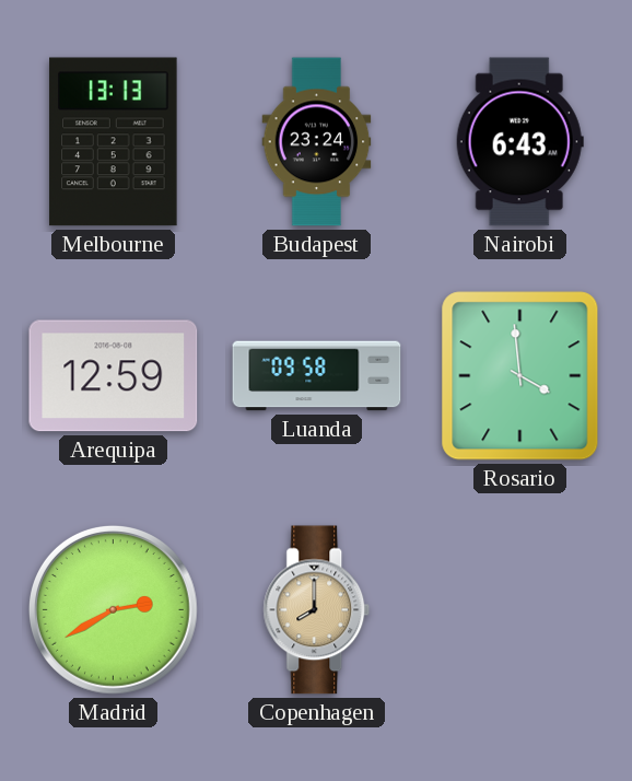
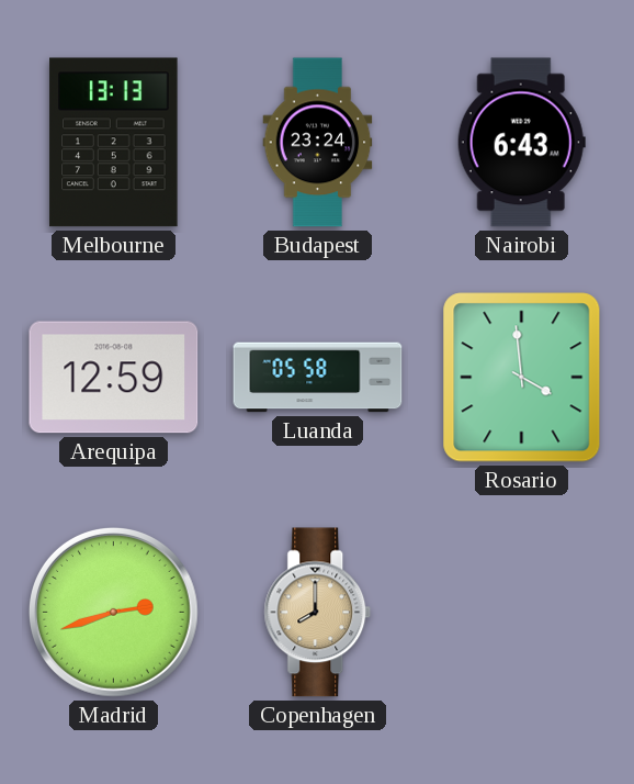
Luanda: 09:58 -> 05:58 (318, 378)
Madrid: 2:40 -> 2:42 (113, 612)
